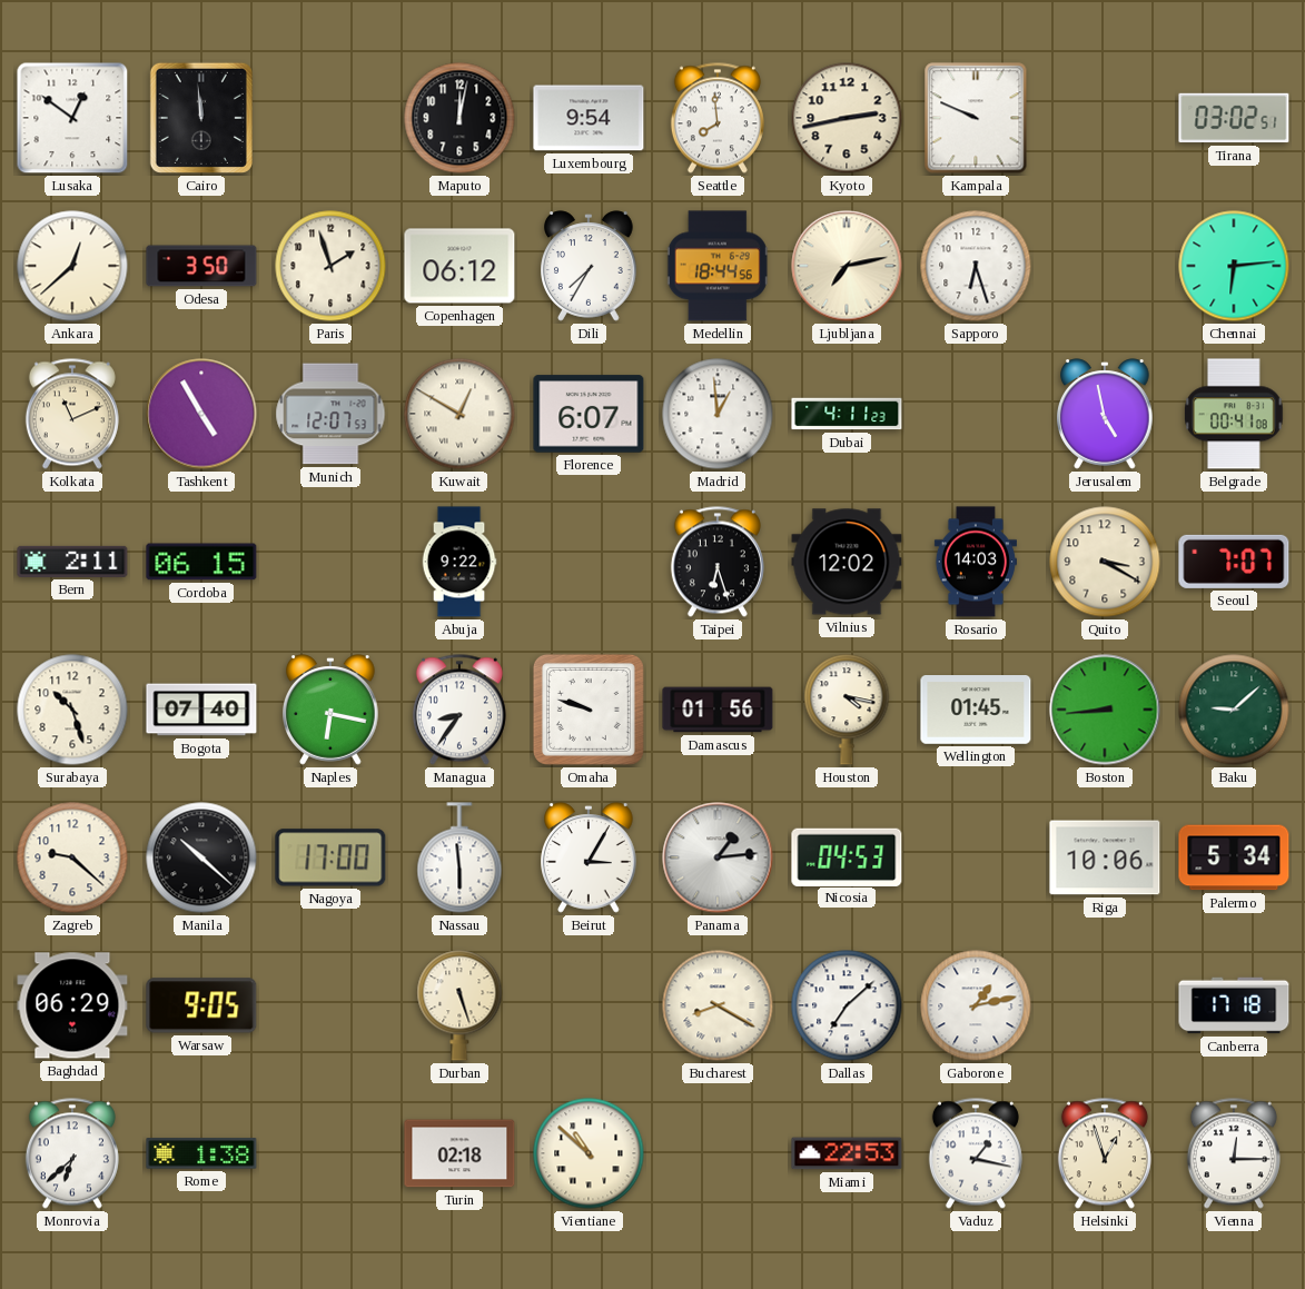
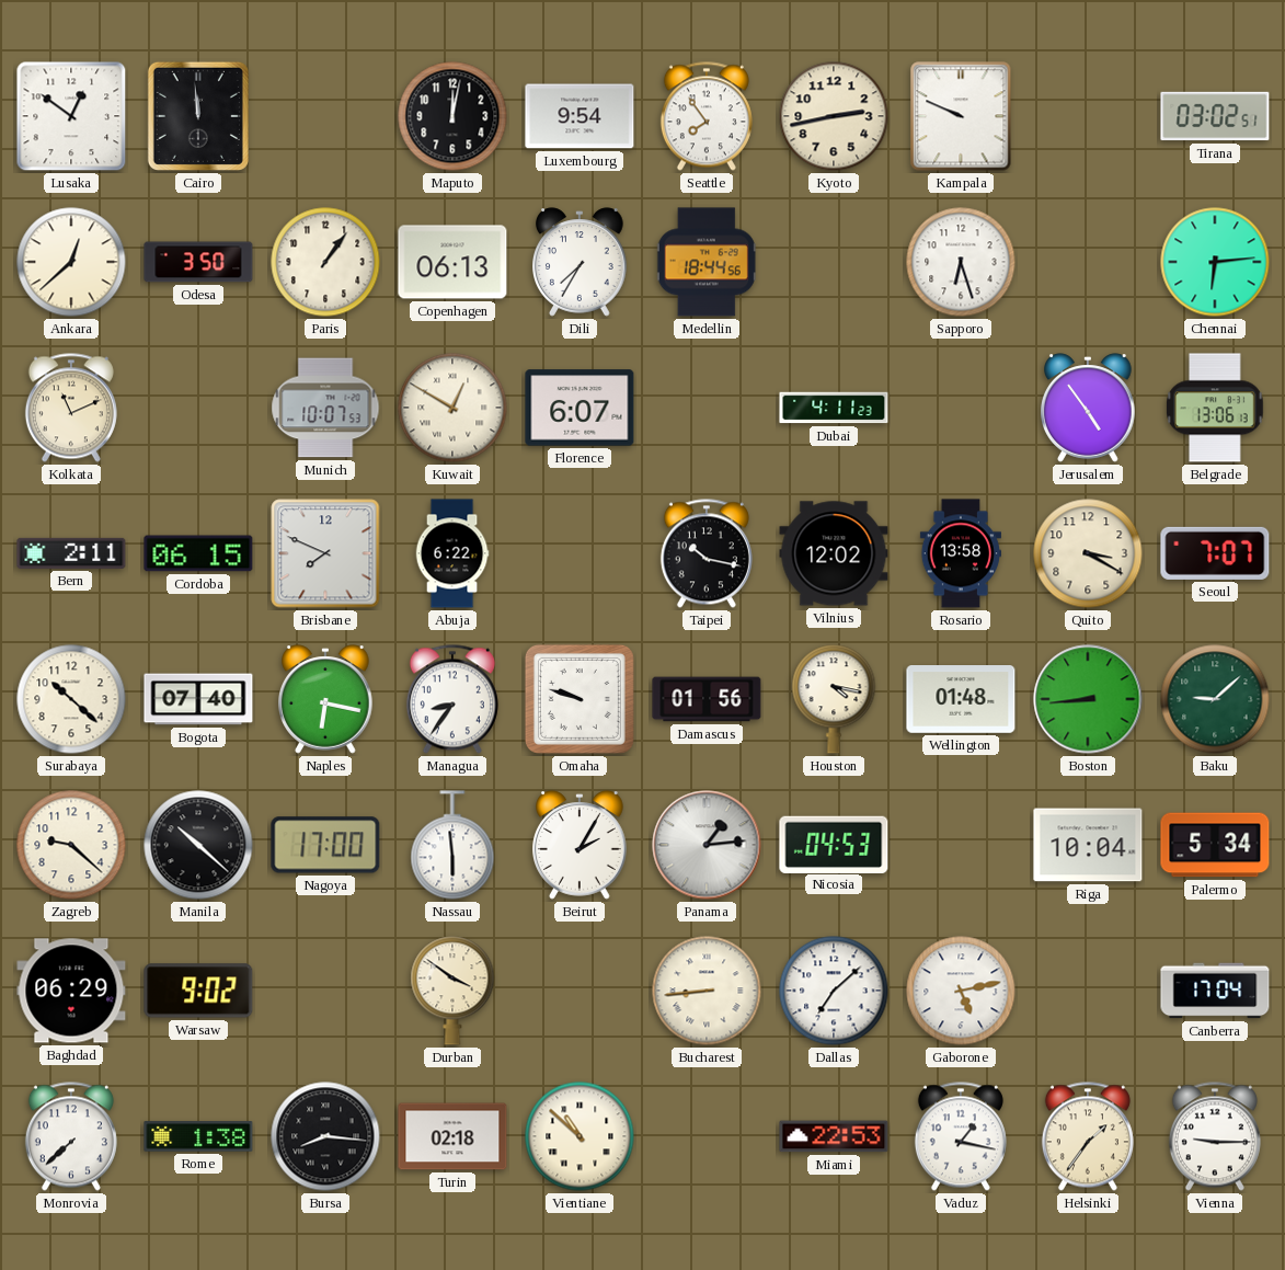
Seattle: 7:59 -> 7:54 (707, 116)
Paris: 1:57 -> 1:06 (325, 262)
Copenhagen: 06:12 -> 06:13 (452, 262)
Ljubljana: 7:13 -> none (847, 266)
Tashkent: 4:55 -> none (201, 414)
Munich: 12:07 -> 10:07 (325, 408)
Madrid: 12:59 -> none (718, 414)
Jerusalem: 4:58 -> 4:54 (1089, 408)
Belgrade: 00:41 -> 13:06 (1216, 408)
Brisbane: none -> 7:49 (325, 553)
Abuja: 9:22 -> 6:22 (452, 553)
Taipei: 6:27 -> 10:17 (707, 553)
Rosario: 14:03 -> 13:58 (961, 553)
Surabaya: 10:27 -> 10:22 (71, 699)
Wellington: 01:45 -> 01:48 (961, 700)
Beirut: 3:05 -> 2:05 (581, 845)
Riga: 10:06 -> 10:04 (1088, 845)
Warsaw: 9:05 -> 9:02 (198, 991)
Durban: 5:27 -> 3:51 (452, 991)
Bucharest: 8:20 -> 8:44 (707, 991)
Gaborone: 1:13 -> 5:13 (961, 991)
Canberra: 17:18 -> 17:04 (1215, 991)
Monrovia: 6:38 -> 7:38 (71, 1136)
Bursa: none -> 8:16 (325, 1136)
Helsinki: 12:57 -> 1:36 (1088, 1136)
Vienna: 12:15 -> 9:15 (1215, 1136)
